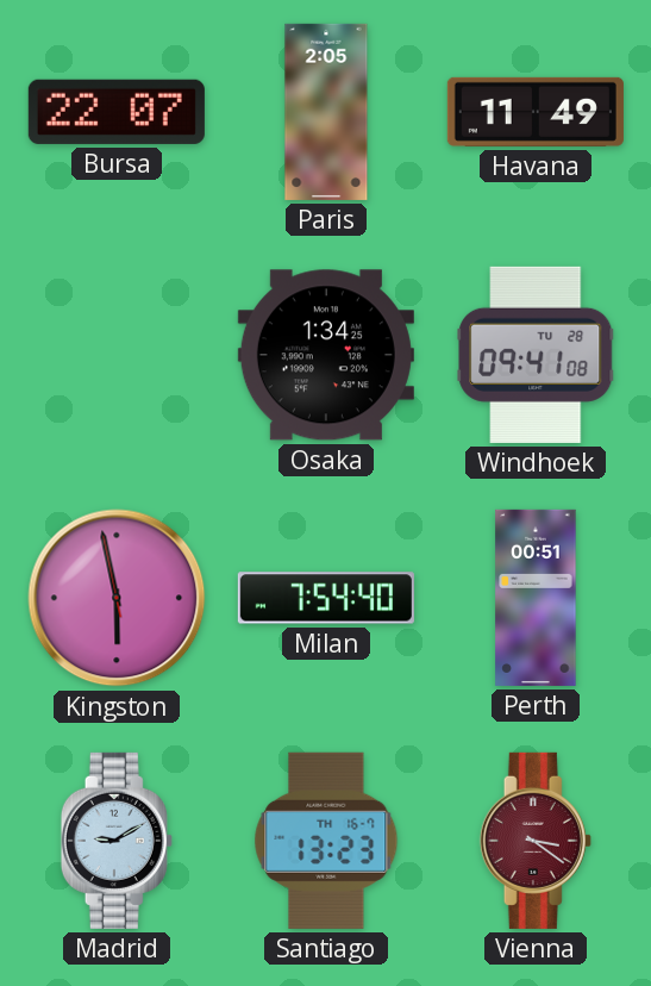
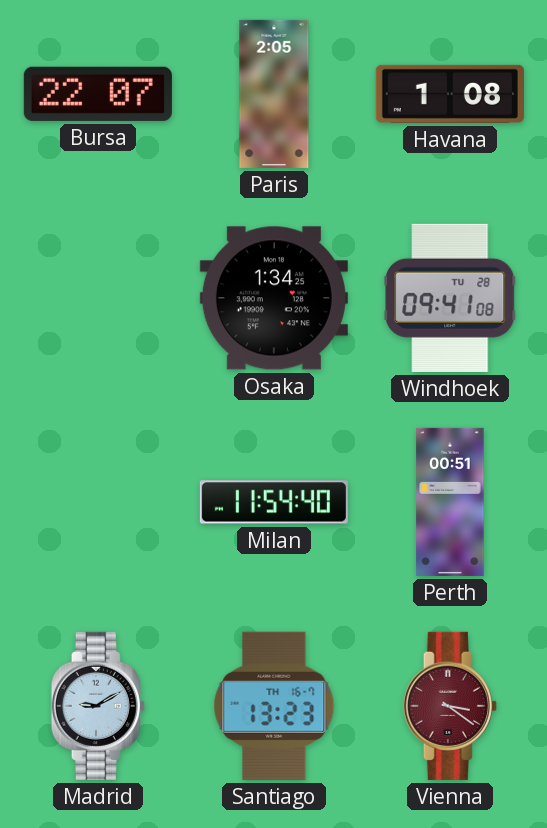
Havana: 11:49 -> 1:08 (450, 94)
Kingston: 5:57 -> none (117, 598)
Milan: 7:54 -> 11:54 (274, 502)
